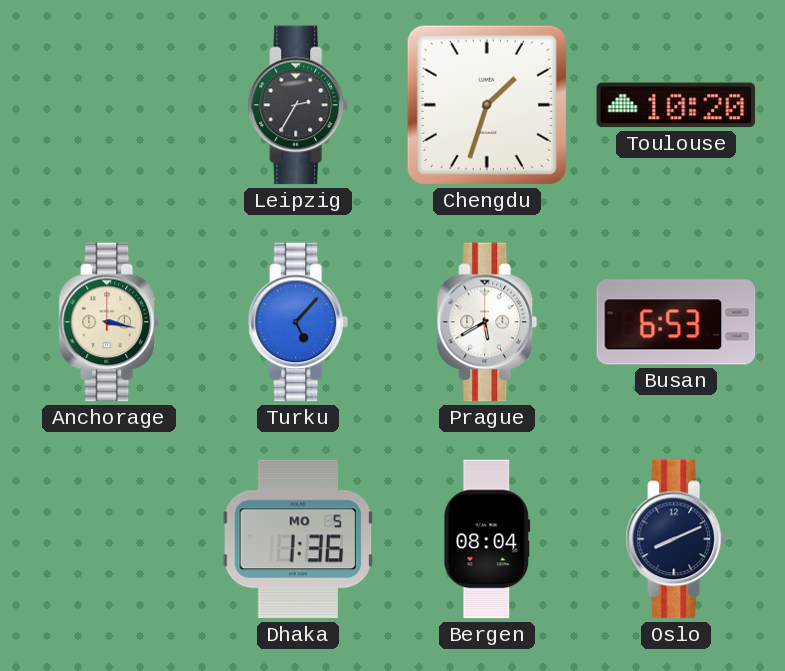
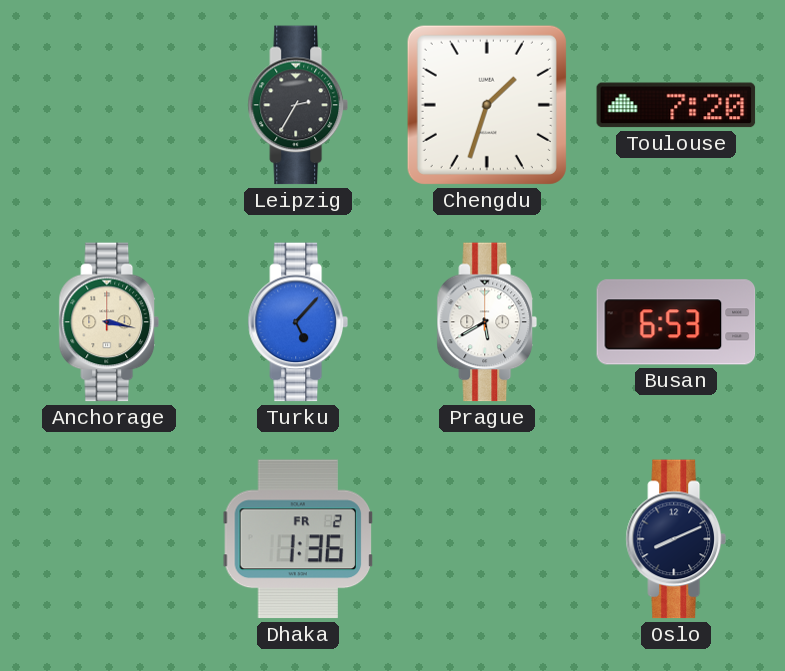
Toulouse: 10:20 -> 7:20 (676, 105)
Dhaka date: MO 5 -> FR 2 (298, 539)
Bergen: 08:04 -> none (487, 539)
